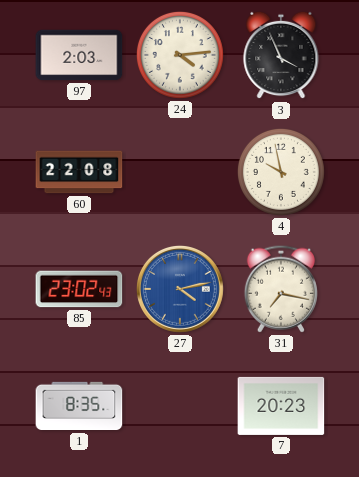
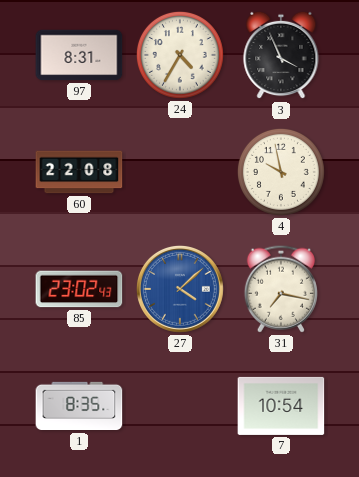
97: 2:03 -> 8:31 (79, 55)
24: 4:14 -> 4:35 (180, 55)
27: 4:13 -> 4:08 (180, 289)
7: 20:23 -> 10:54 (281, 406)
